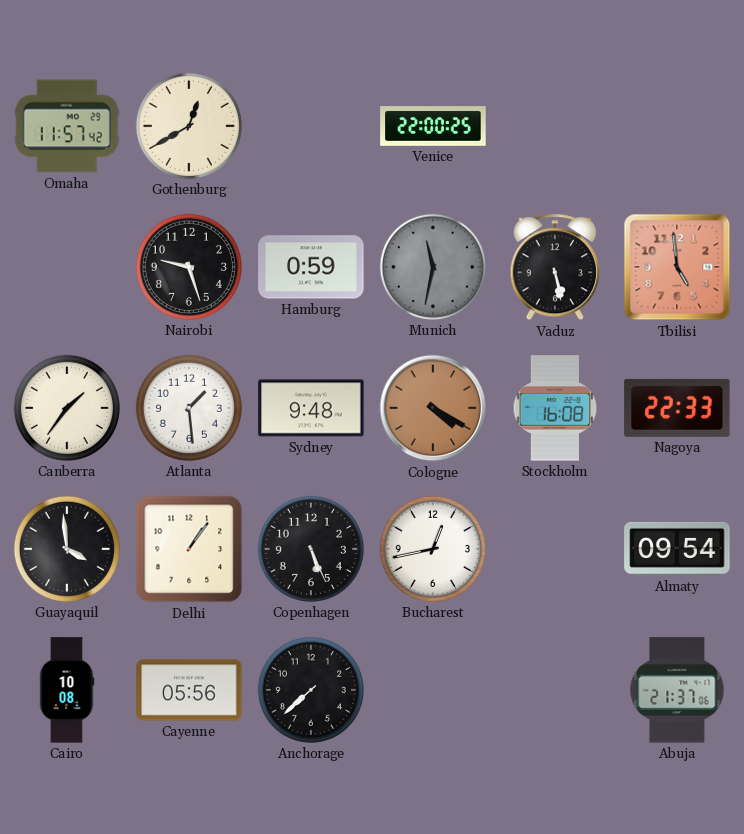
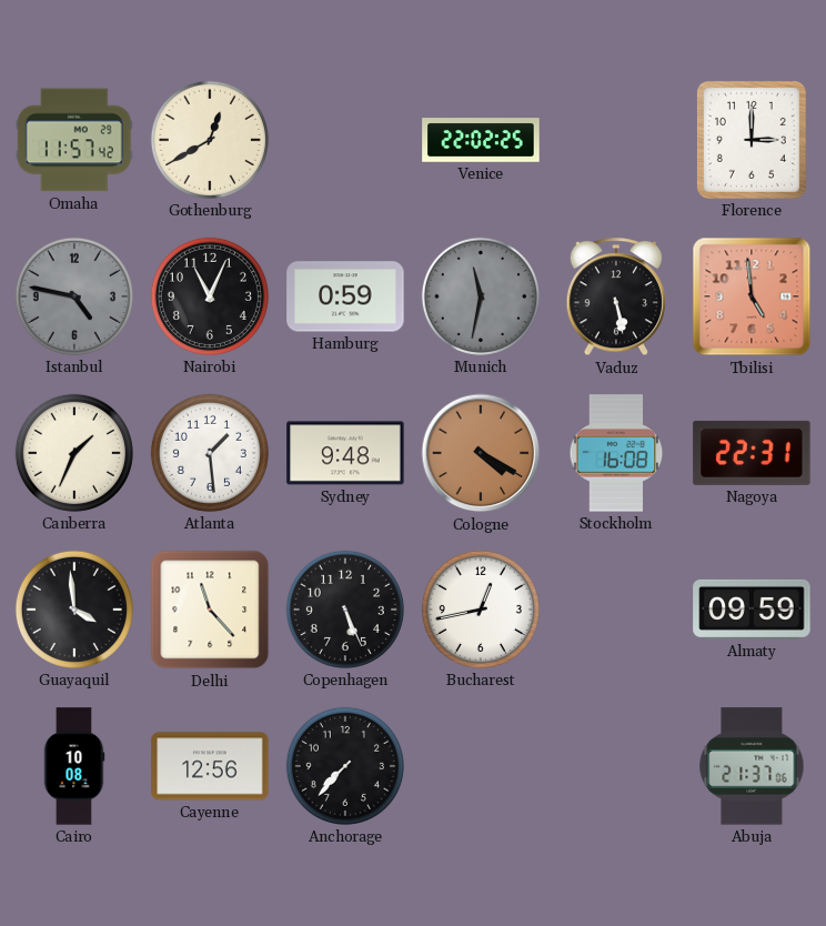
Venice: 22:00 -> 22:02 (481, 140)
Florence: none -> 3:00 (752, 140)
Istanbul: none -> 4:47 (74, 296)
Nairobi: 9:27 -> 11:04 (210, 296)
Canberra: 1:36 -> 1:34 (74, 453)
Nagoya: 22:33 -> 22:31 (752, 453)
Delhi: 1:06 -> 11:23 (210, 610)
Almaty: 09:54 -> 09:59 (752, 610)
Cayenne: 05:56 -> 12:56 (210, 766)
Anchorage: 7:38 -> 7:37 (345, 766)
